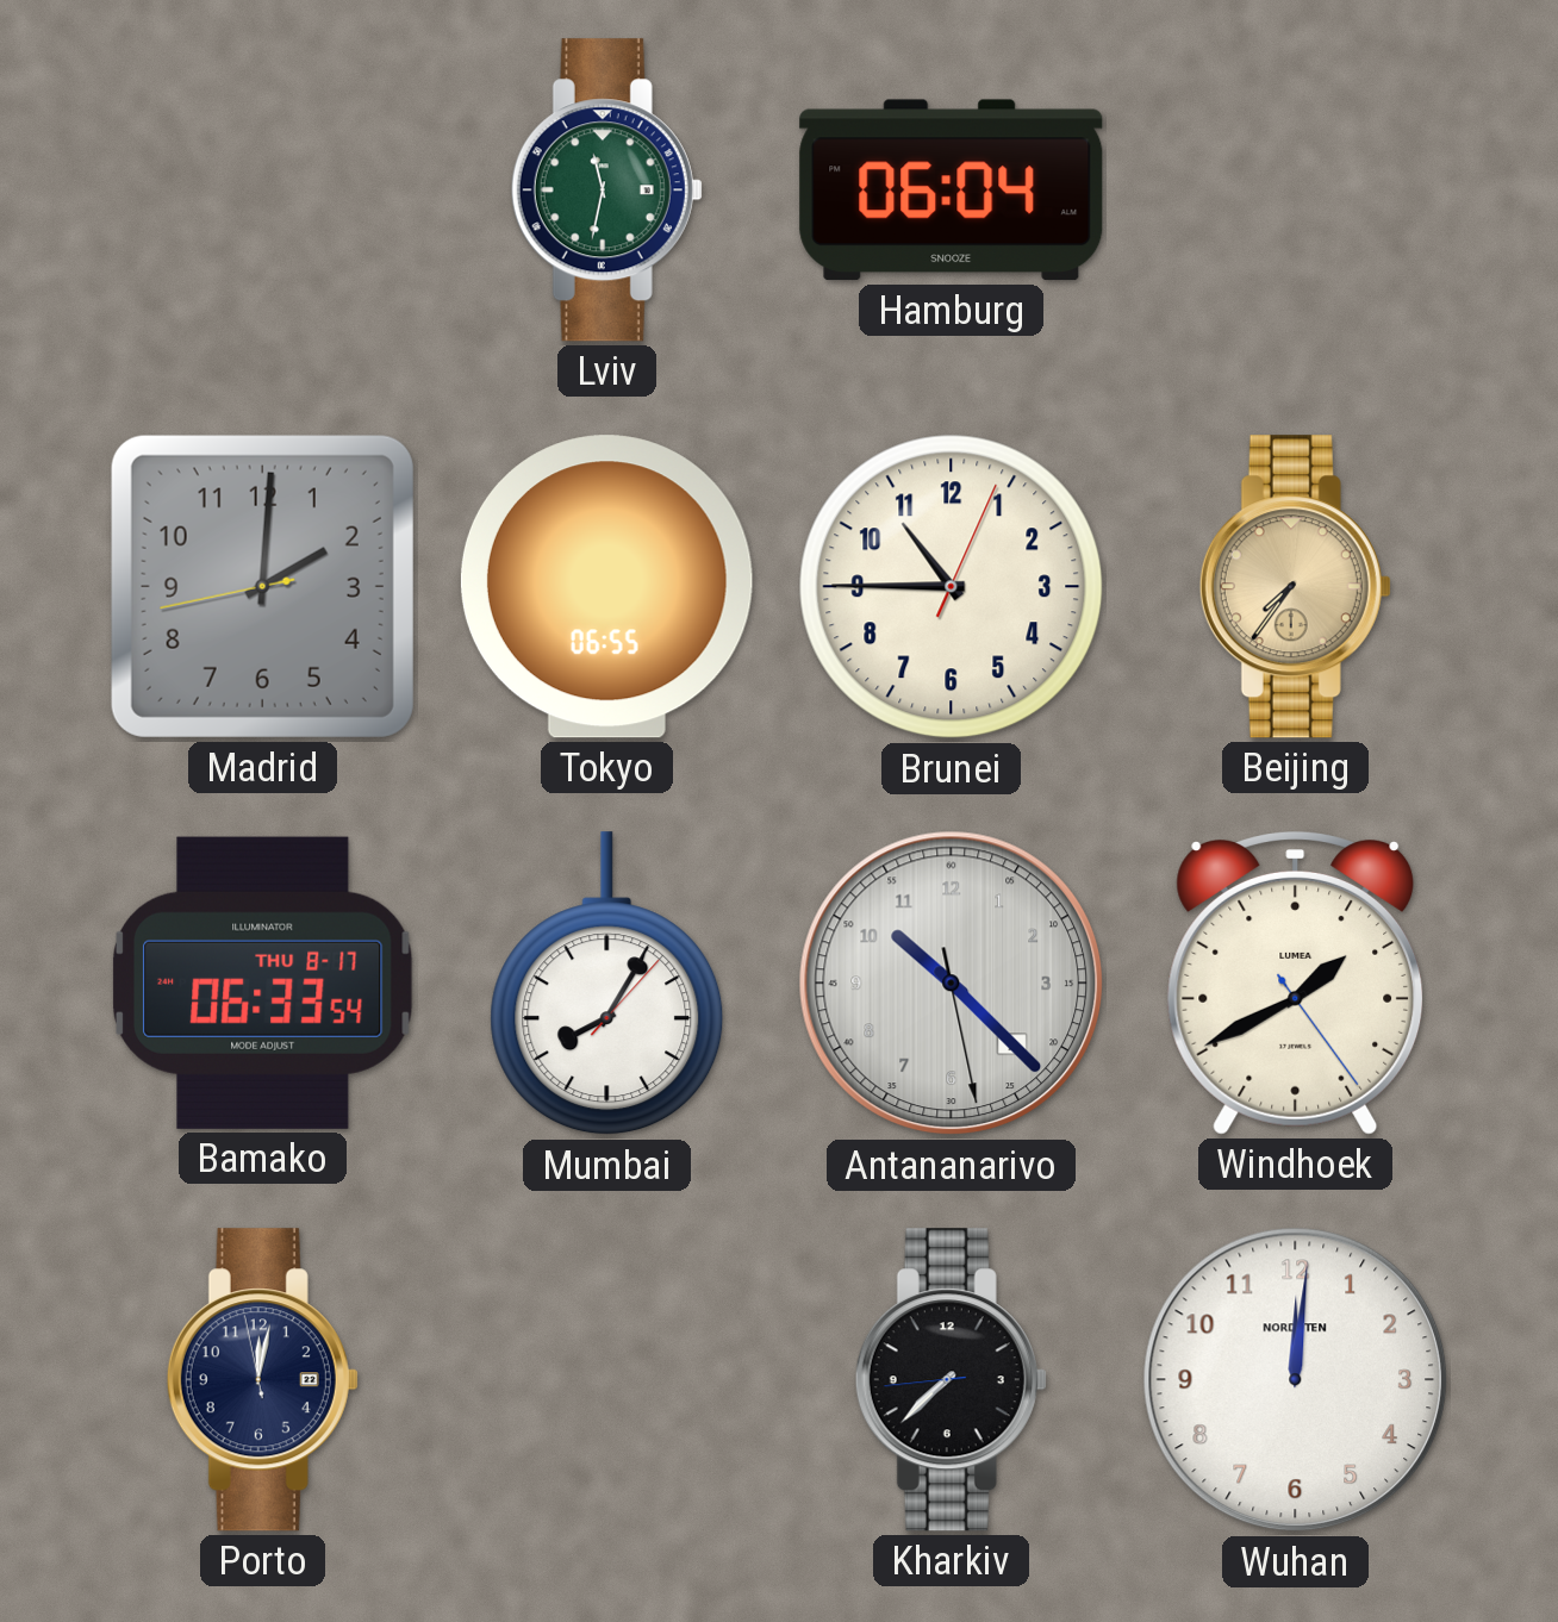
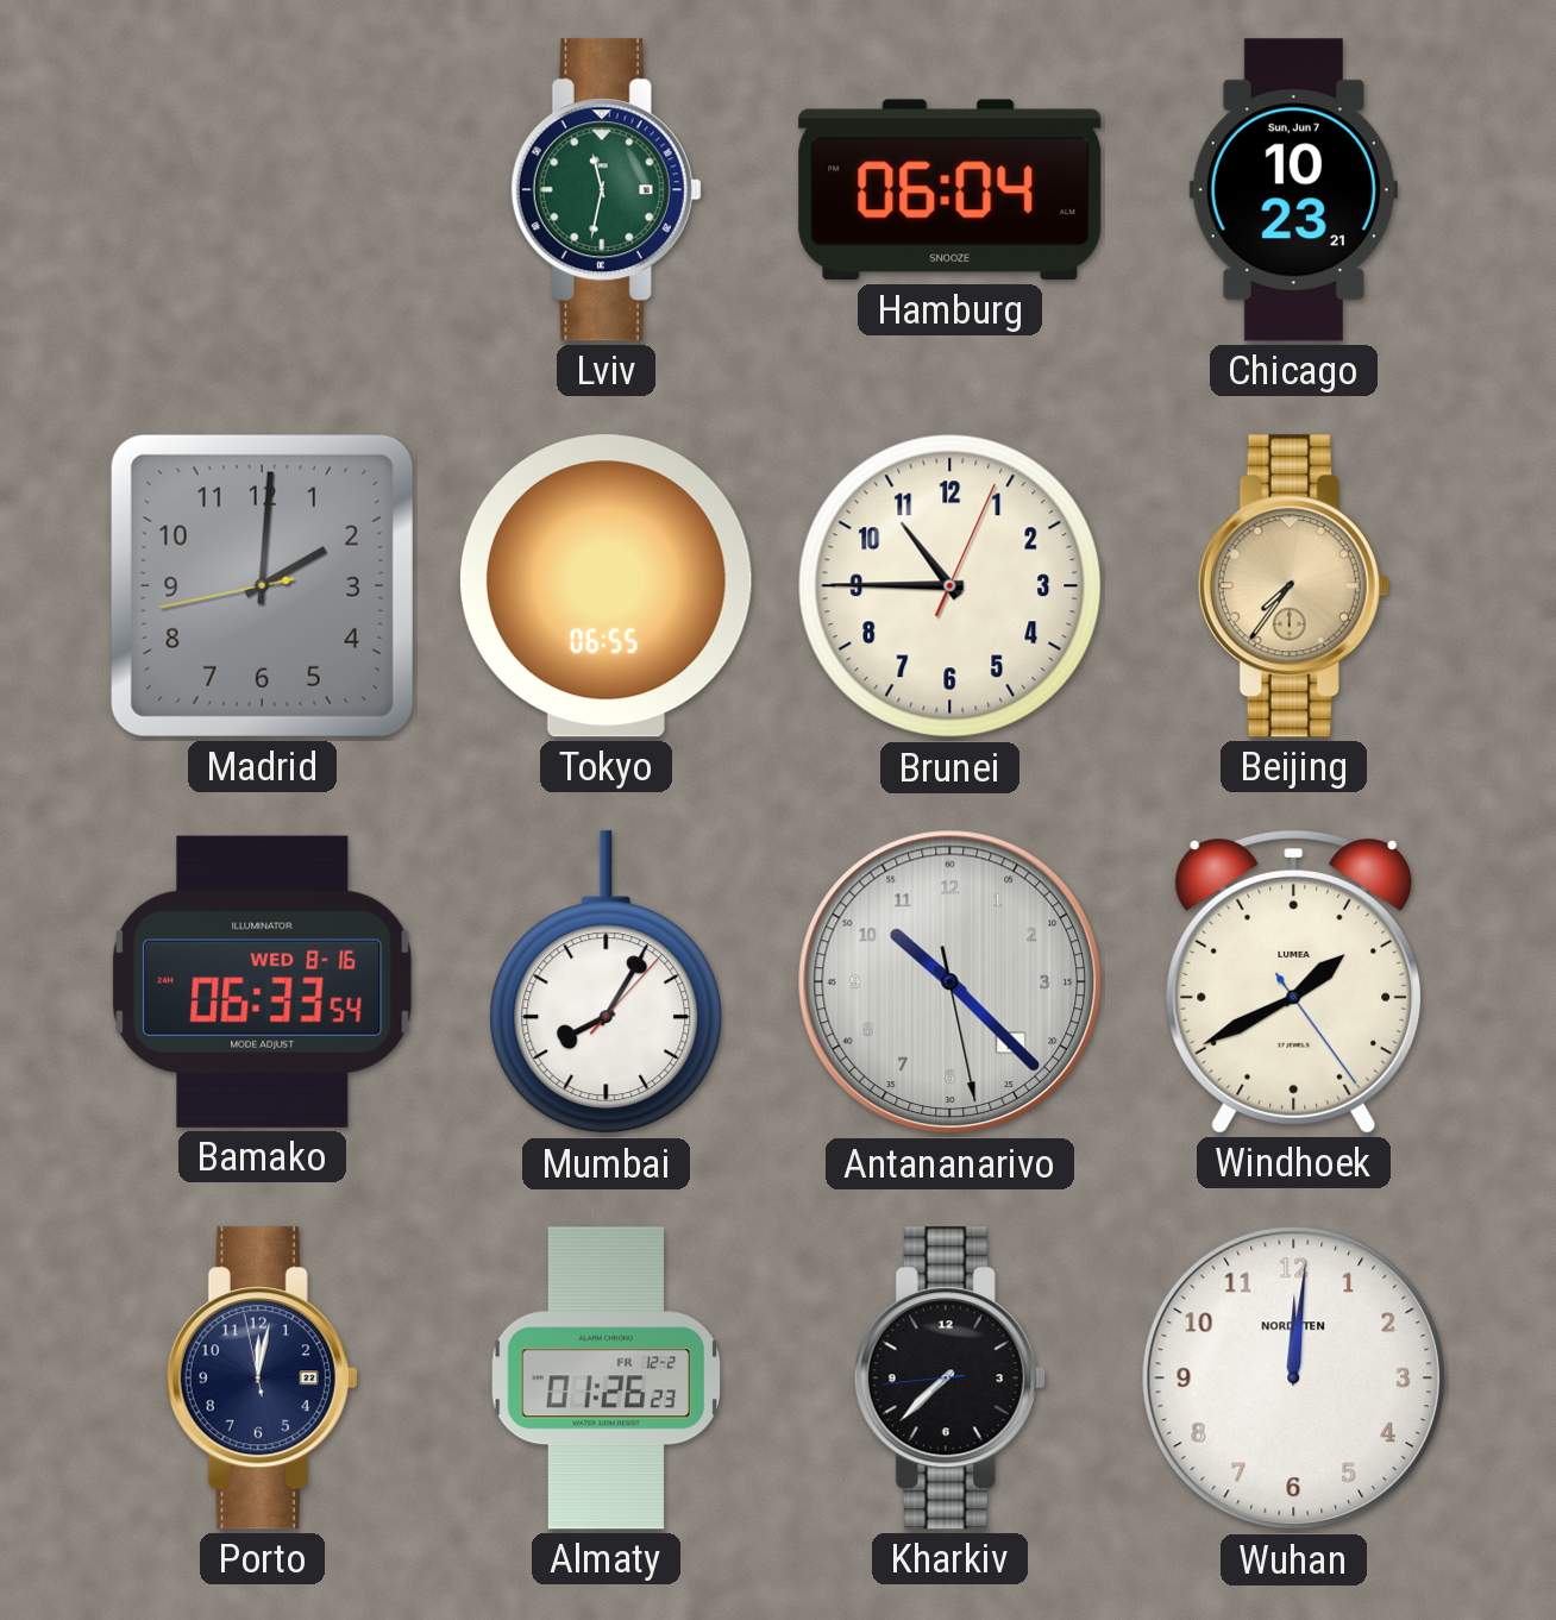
Chicago: none -> 10:23 (1293, 190)
Bamako date: THU 8-17 -> WED 8-16 (262, 981)
Almaty: none -> 01:26 (607, 1379)
